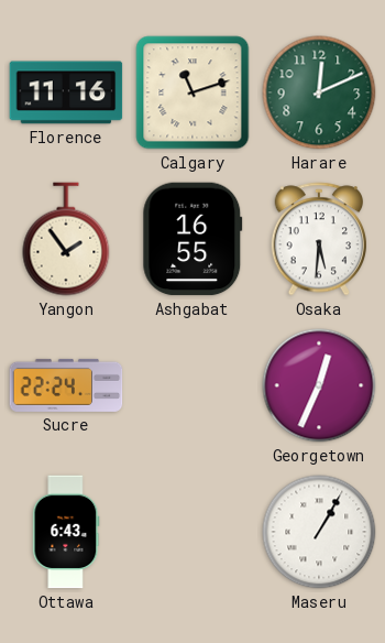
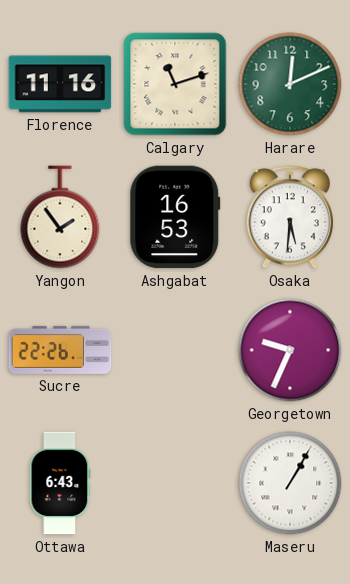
Ashgabat: 16:55 -> 16:53 (175, 217)
Sucre: 22:24 -> 22:26 (60, 350)
Georgetown: 12:34 -> 9:34 (290, 350)
